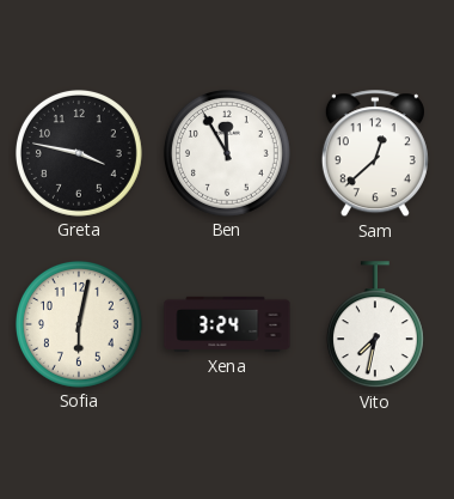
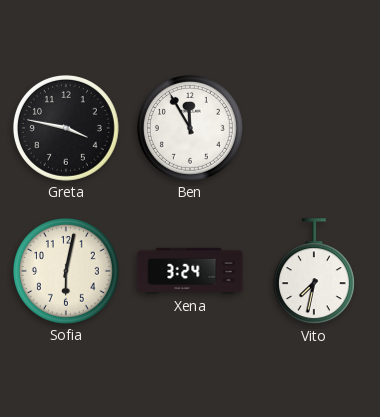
Sam: 12:38 -> none (375, 154)
